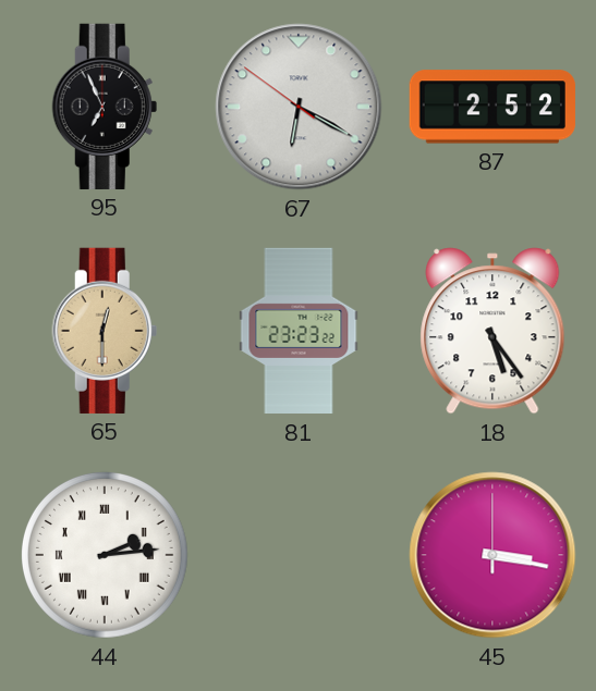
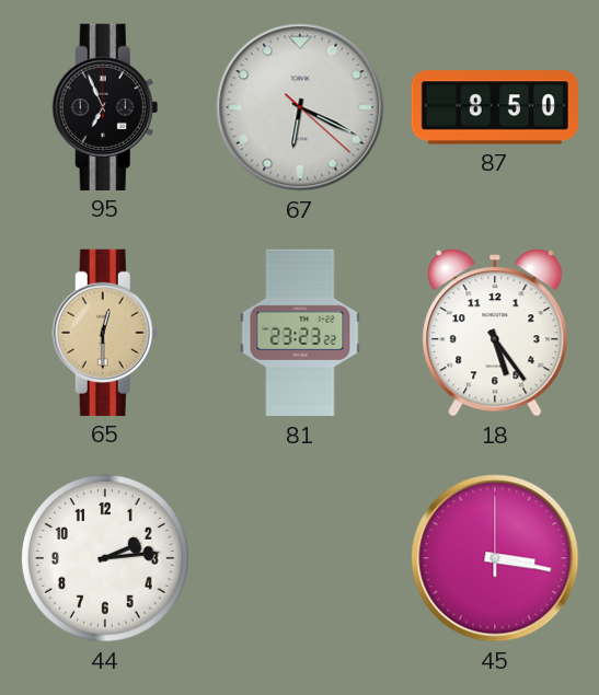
67: 6:19:51 -> 6:19:22 (300, 107)
87: 2:52 -> 8:50 (495, 107)
44 numerals: Roman -> Arabic (105, 558)
